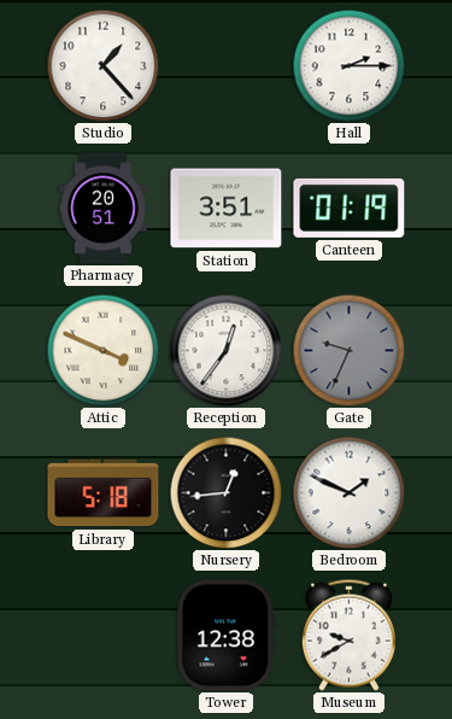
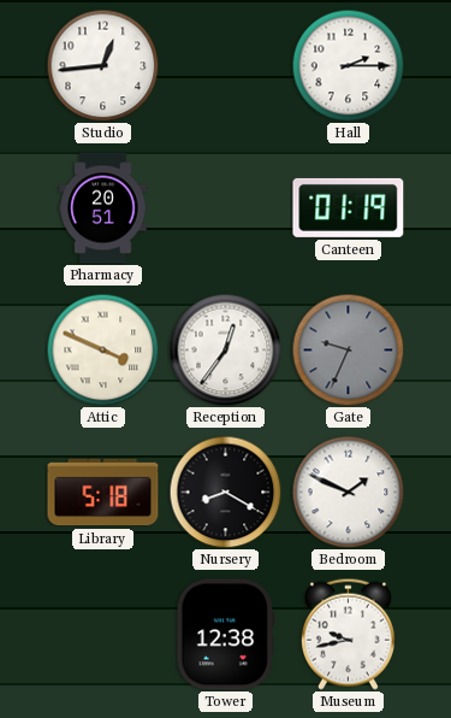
Studio: 1:23 -> 12:44 (102, 65)
Station: 3:51 -> none (227, 209)
Nursery: 12:44 -> 8:20 (225, 492)
Museum: 9:40 -> 9:43 (348, 634)
